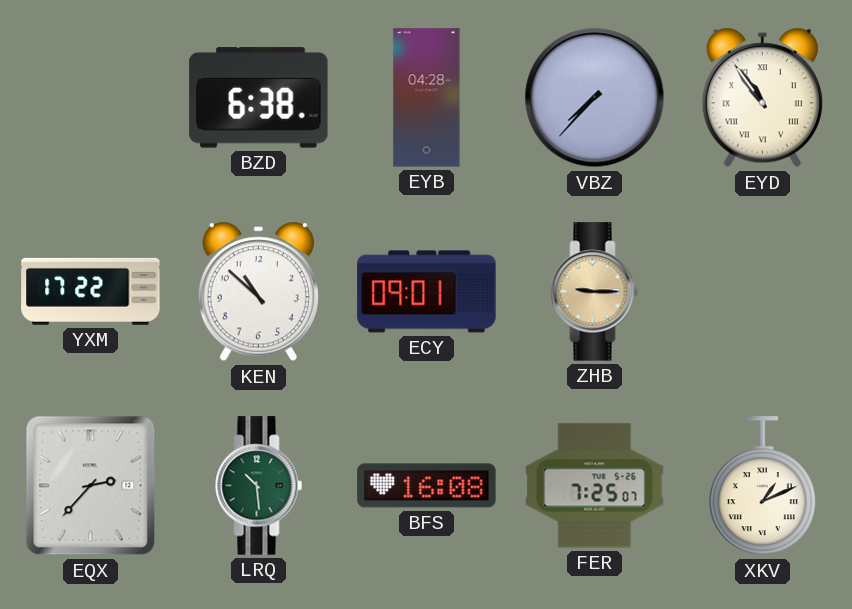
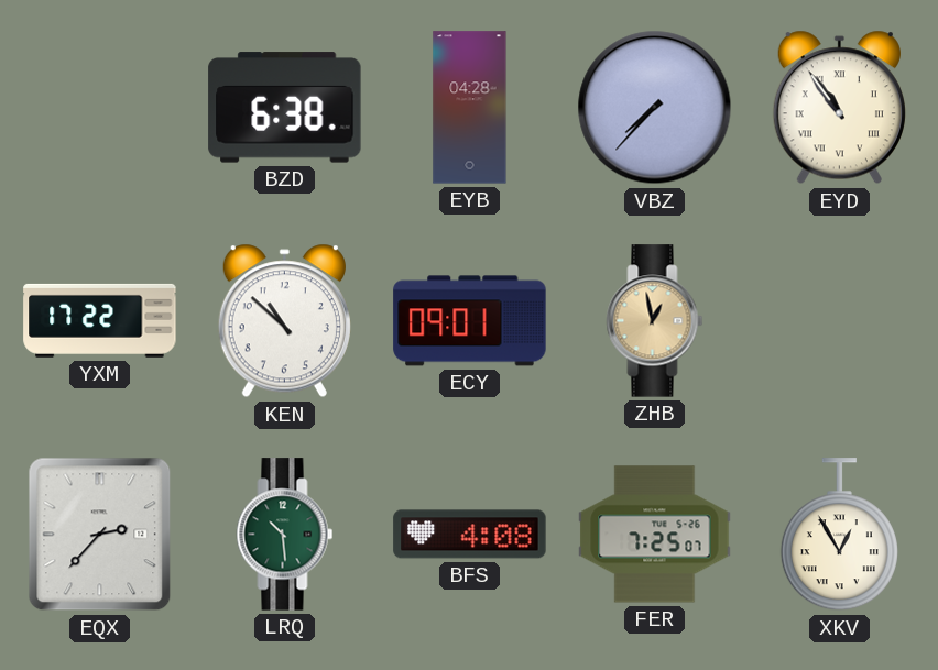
ZHB: 9:15 -> 12:58 (655, 321)
BFS: 16:08 -> 4:08 (470, 535)
XKV: 1:11 -> 12:55 (839, 535)
